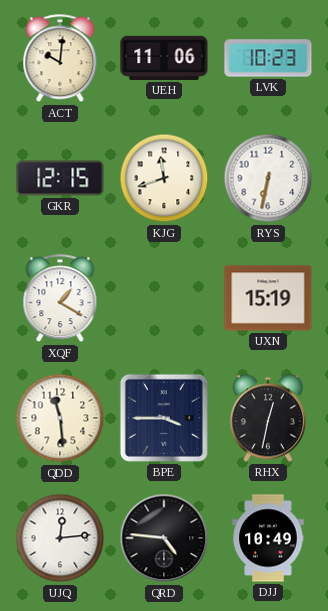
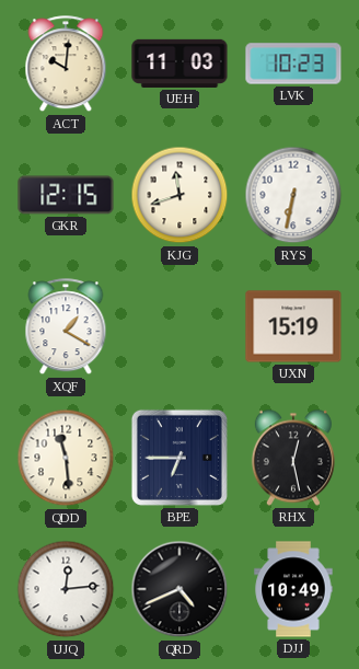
UEH: 11:06 -> 11:03 (179, 64)
BPE: 3:45 -> 6:45 (179, 458)
RHX: 12:32 -> 12:28 (293, 458)
QRD: 4:46 -> 4:41 (179, 589)
